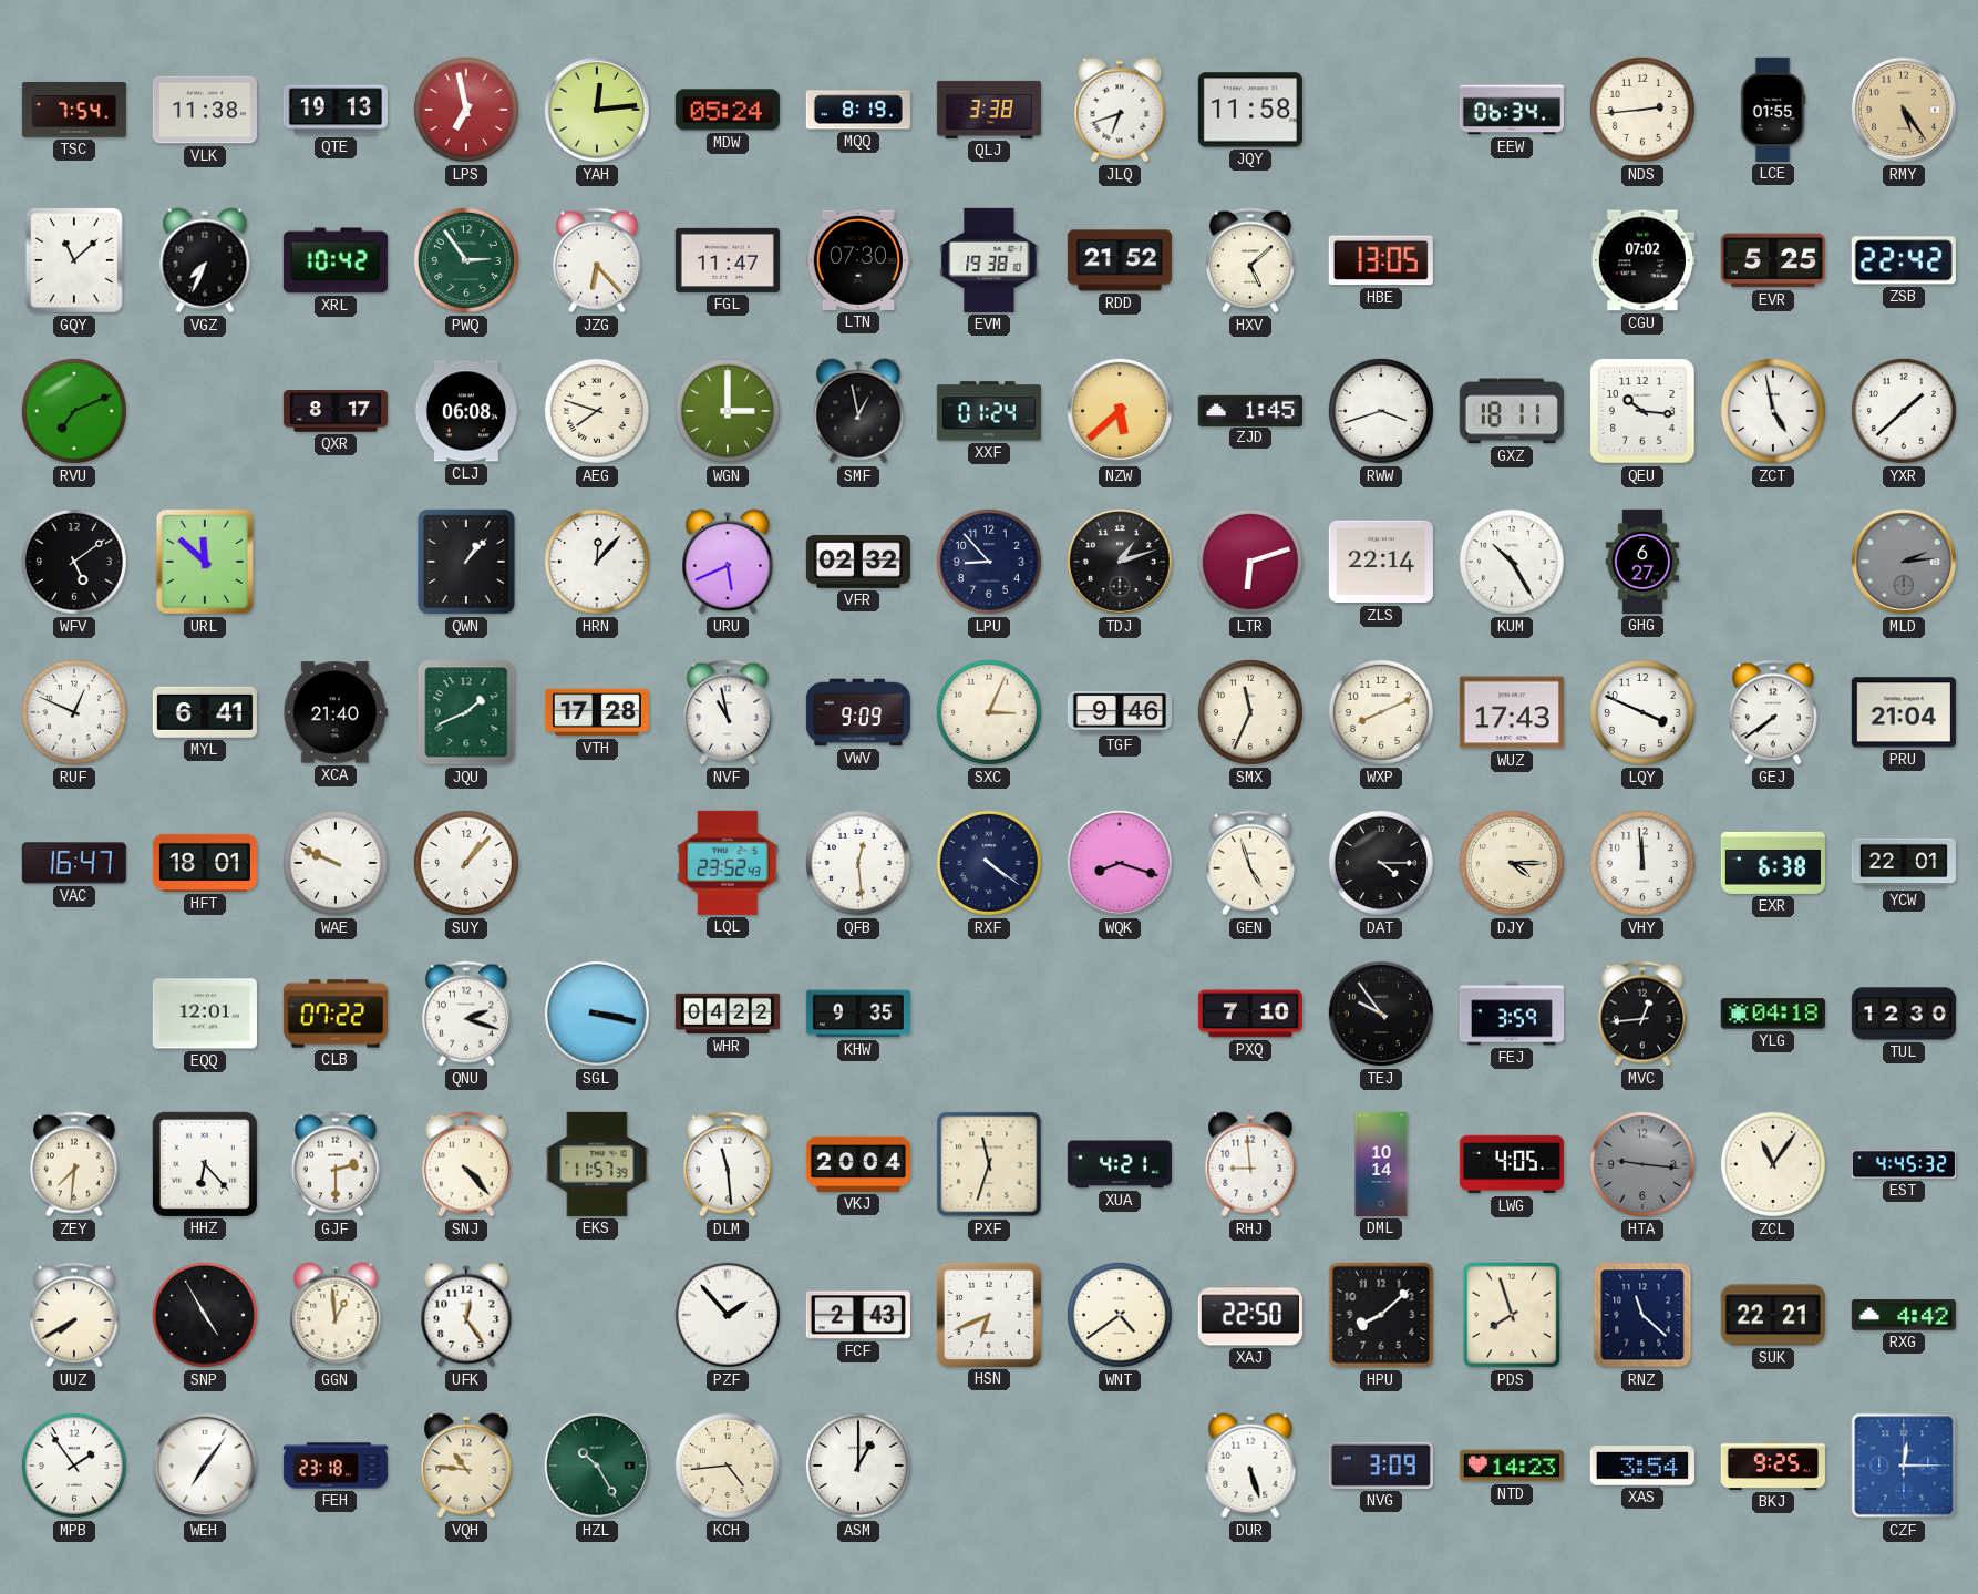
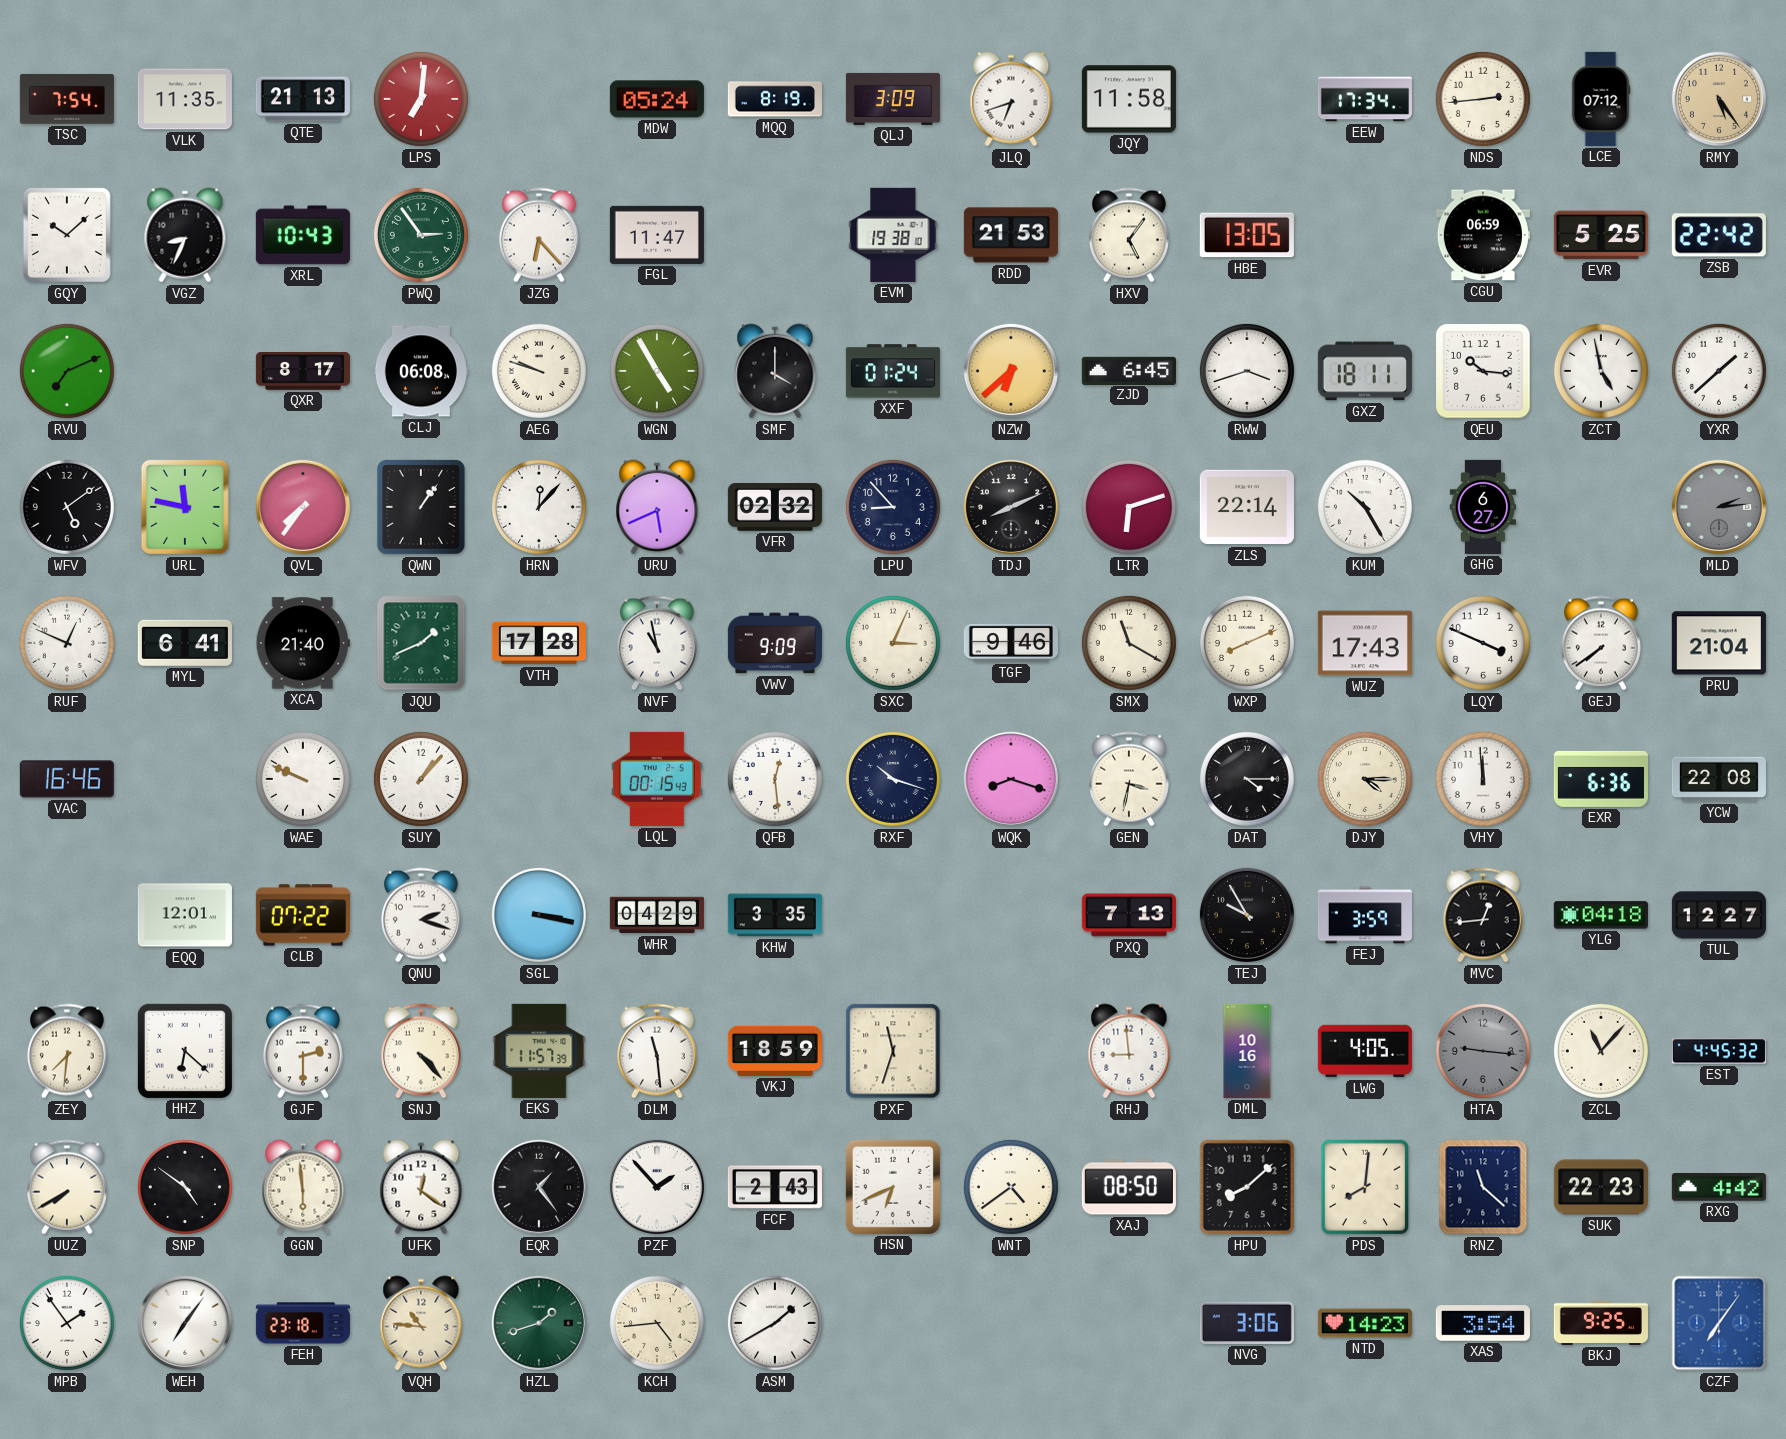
VLK: 11:38 -> 11:35 (185, 99)
QTE: 19:13 -> 21:13 (303, 99)
LPS: 6:58 -> 7:01 (421, 99)
YAH: 12:14 -> none (597, 110)
QLJ: 3:38 -> 3:09 (893, 99)
EEW: 06:34 -> 17:34 (1365, 99)
LCE: 01:55 -> 07:12 (1601, 99)
GQY: 11:08 -> 10:08 (67, 235)
VGZ: 7:34 -> 8:34 (185, 235)
XRL: 10:42 -> 10:43 (303, 235)
LTN: 07:30 -> none (858, 260)
RDD: 21:52 -> 21:53 (1011, 235)
HXV: 5:08 -> 5:06 (1129, 235)
CGU: 07:02 -> 06:59 (1483, 235)
AEG: 7:48 -> 9:48 (539, 371)
WGN: 3:00 -> 4:55 (657, 371)
SMF: 12:58 -> 4:00 (775, 371)
NZW: 5:38 -> 6:38 (1011, 371)
ZJD: 1:45 -> 6:45 (1129, 370)
URL: 11:52 -> 11:47 (185, 507)
QVL: none -> 7:36 (303, 507)
QWN: 1:07 -> 1:06 (421, 507)
TDJ: 1:12 -> 8:11 (1011, 507)
SMX: 11:34 -> 11:20 (1129, 643)
VAC: 16:47 -> 16:46 (67, 779)
HFT: 18:01 -> none (205, 863)
LQL: 23:52 -> 00:15 (657, 779)
RXF: 4:21 -> 10:18 (893, 779)
GEN: 4:57 -> 3:32 (1129, 779)
EXR: 6:38 -> 6:36 (1601, 779)
YCW: 22:01 -> 22:08 (1719, 779)
WHR: 04:22 -> 04:29 (657, 915)
KHW: 9:35 -> 3:35 (775, 915)
PXQ: 7:10 -> 7:13 (1129, 915)
TEJ: 9:54 -> 9:55 (1247, 915)
TUL: 12:30 -> 12:27 (1719, 915)
HHZ: 6:23 -> 6:22 (185, 1051)
VKJ: 20:04 -> 18:59 (775, 1051)
XUA: 4:21 -> none (1120, 1164)
DML: 10:14 -> 10:16 (1247, 1051)
ZCL: 11:06 -> 11:07 (1601, 1051)
SNP: 4:55 -> 4:51 (185, 1187)
GGN: 12:59 -> 5:59 (303, 1187)
UFK: 12:24 -> 12:21 (421, 1187)
EQR: none -> 1:24 (539, 1187)
XAJ: 22:50 -> 08:50 (1129, 1187)
PDS: 7:57 -> 8:01 (1365, 1187)
SUK: 22:21 -> 22:23 (1601, 1187)
HZL: 10:25 -> 1:42 (539, 1323)
ASM: 1:00 -> 1:40 (775, 1323)
DUR: 5:27 -> none (1250, 1466)
NVG: 3:09 -> 3:06 (1247, 1323)
CZF: 12:15 -> 7:06 (1719, 1323)
